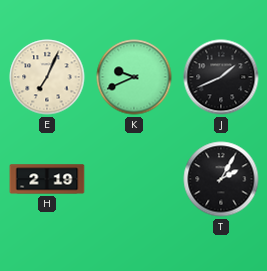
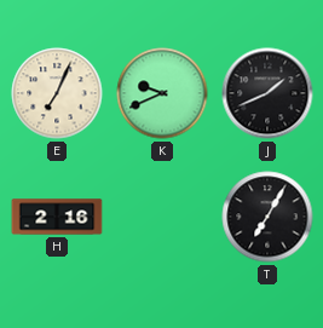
H: 2:19 -> 2:16 (57, 217)
T: 2:05 -> 7:05 (267, 217)
